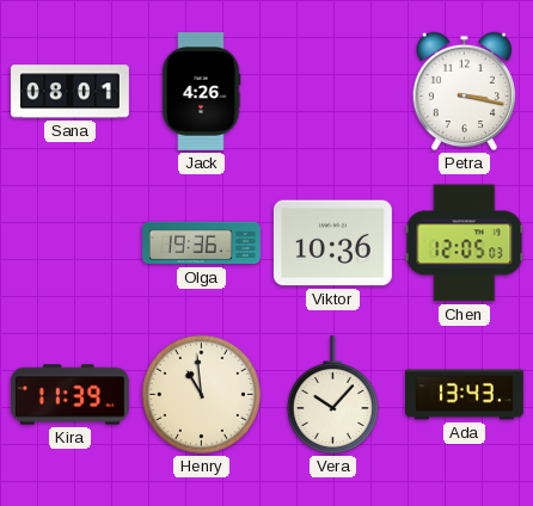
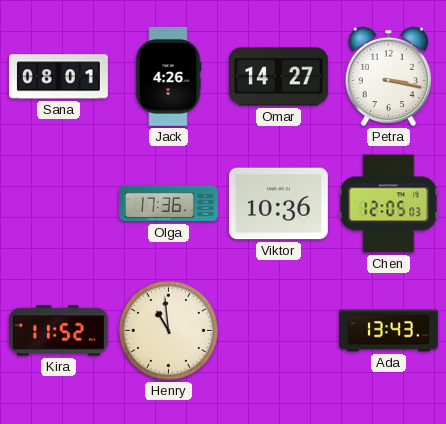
Omar: none -> 14:27 (278, 77)
Olga: 19:36 -> 17:36 (169, 204)
Kira: 11:39 -> 11:52 (58, 331)
Vera: 10:07 -> none (332, 394)
